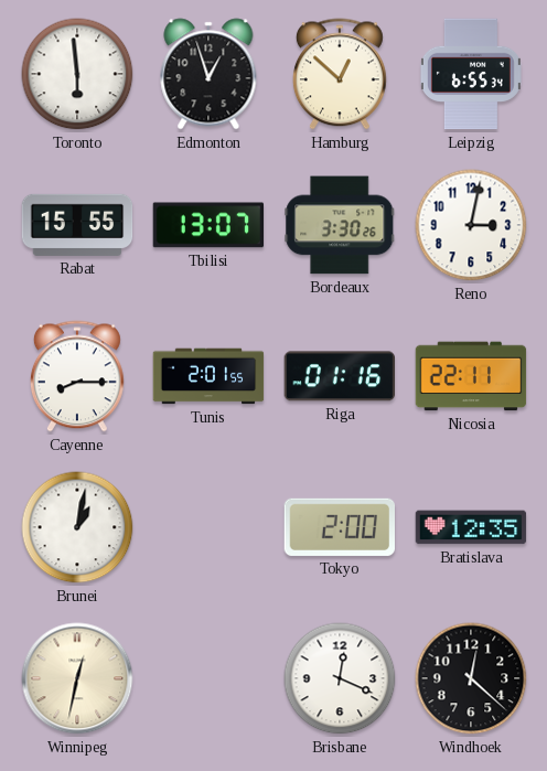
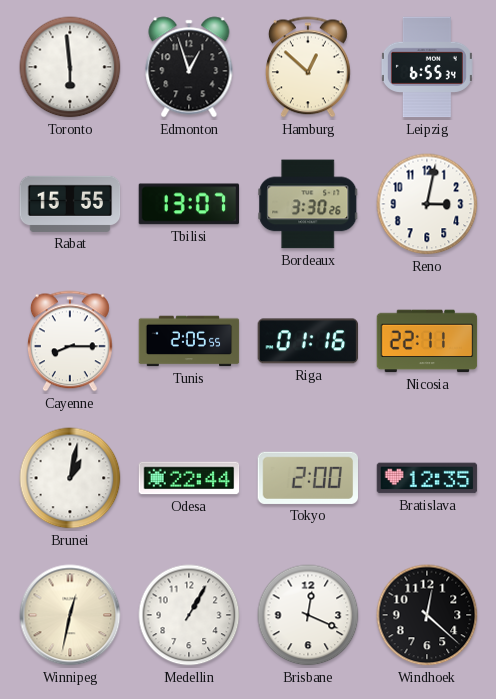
Tunis: 2:01 -> 2:05 (189, 341)
Odesa: none -> 22:44 (189, 478)
Medellin: none -> 1:05 (189, 615)
